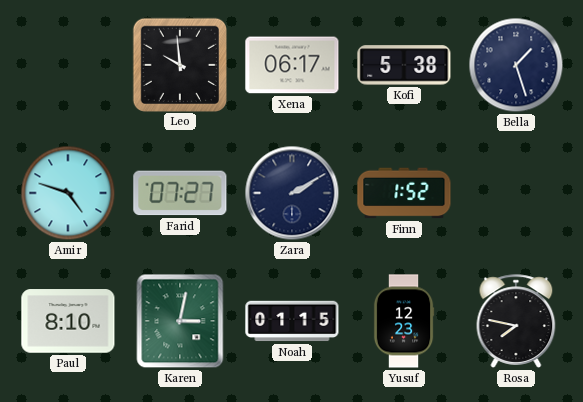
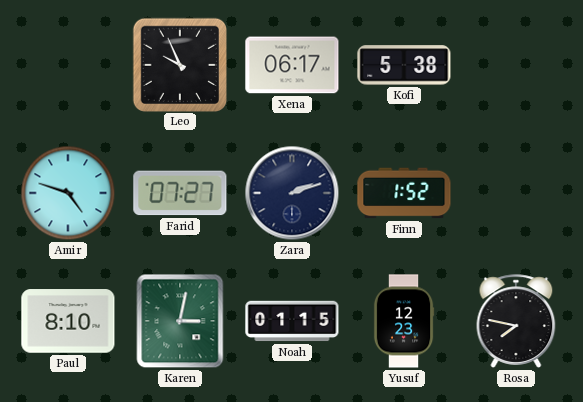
Leo: 9:59 -> 9:56 (179, 64)
Bella: 1:27 -> none (516, 65)
Zara: 2:10 -> 2:12 (292, 193)
